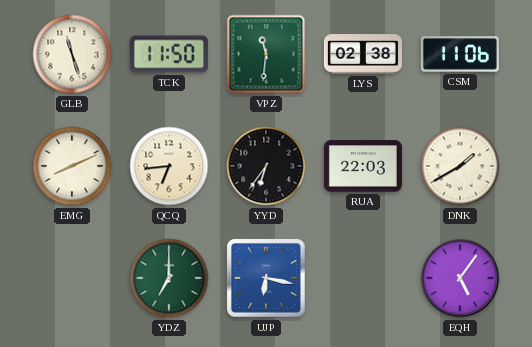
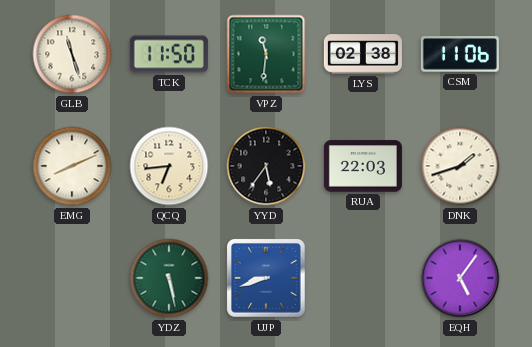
YYD: 6:36 -> 5:36 (266, 166)
DNK: 1:40 -> 1:42 (460, 166)
YDZ: 7:00 -> 5:28 (169, 278)
UJP: 6:17 -> 8:42 (266, 278)
